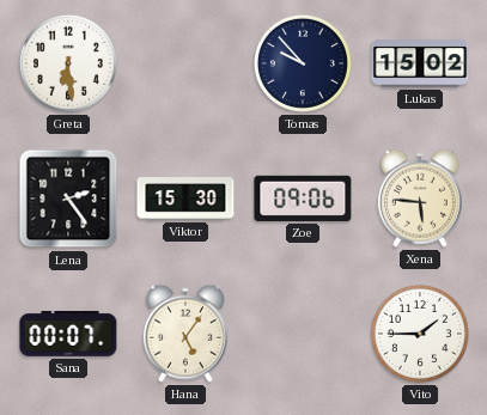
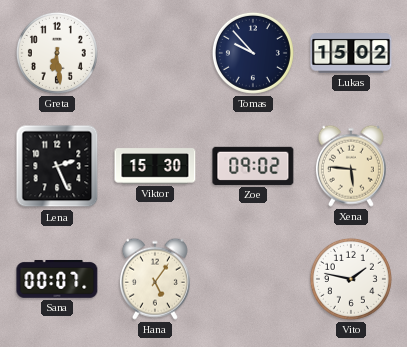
Lena: 2:24 -> 2:26 (57, 166)
Zoe: 09:06 -> 09:02 (253, 166)
Vito: 1:45 -> 1:47 (351, 279)
